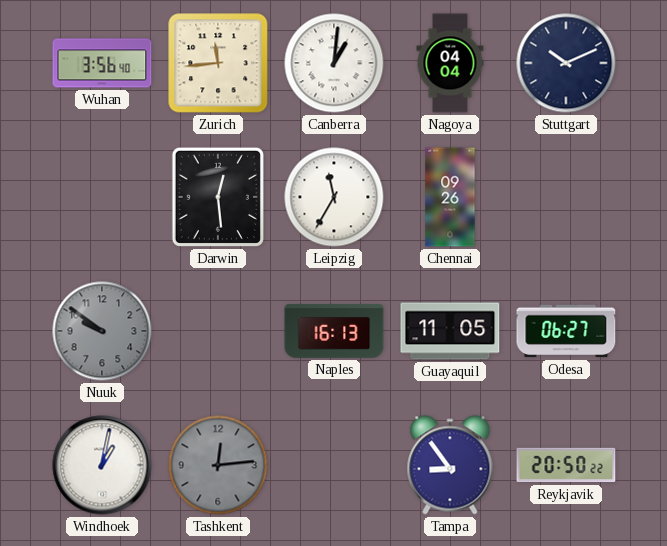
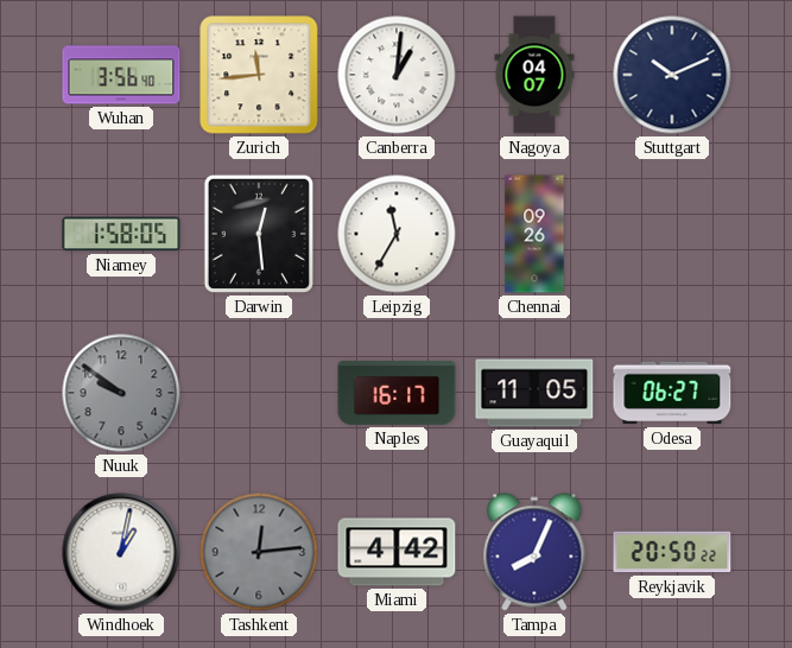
Nagoya: 04:04 -> 04:07 (534, 75)
Niamey: none -> 1:58 (121, 234)
Naples: 16:13 -> 16:17 (397, 393)
Miami: none -> 4:42 (397, 552)
Tampa: 8:54 -> 8:04 (534, 552)
